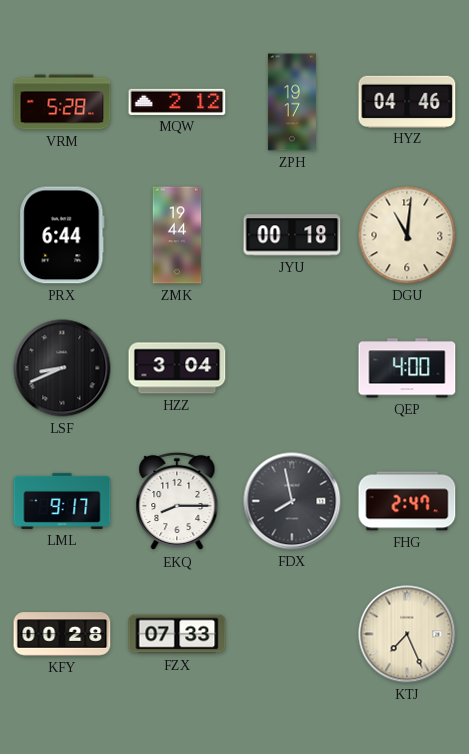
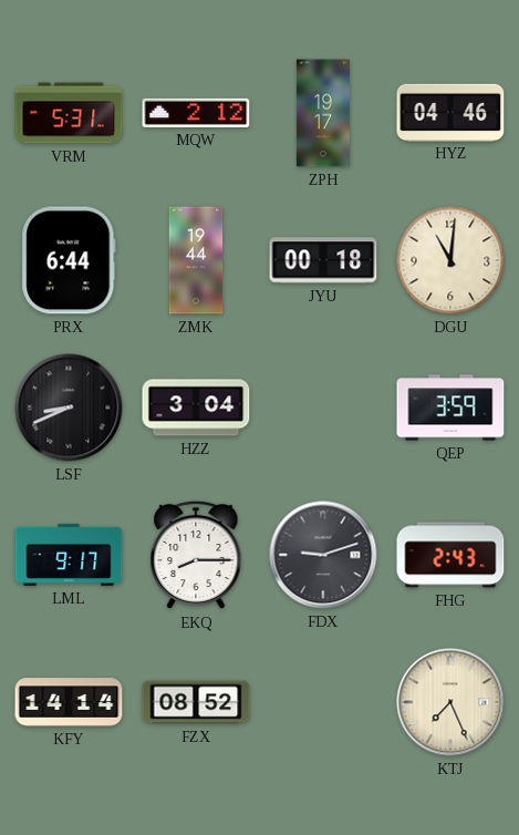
VRM: 5:28 -> 5:31 (69, 113)
QEP: 4:00 -> 3:59 (450, 408)
FDX: 7:58 -> 9:12 (323, 555)
FHG: 2:47 -> 2:43 (450, 555)
KFY: 00:28 -> 14:14 (69, 702)
FZX: 07:33 -> 08:52 (196, 702)
